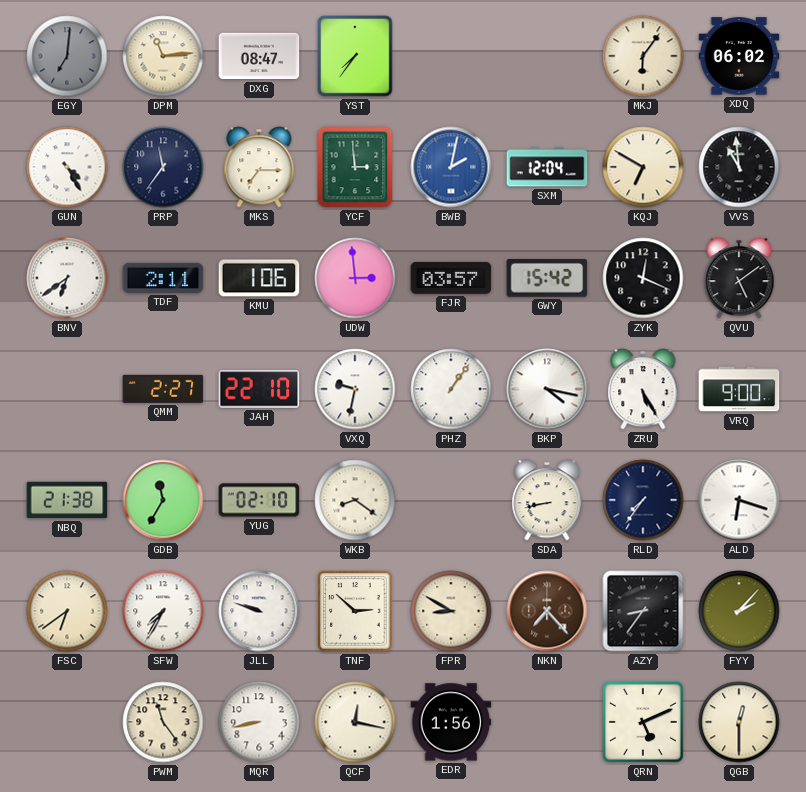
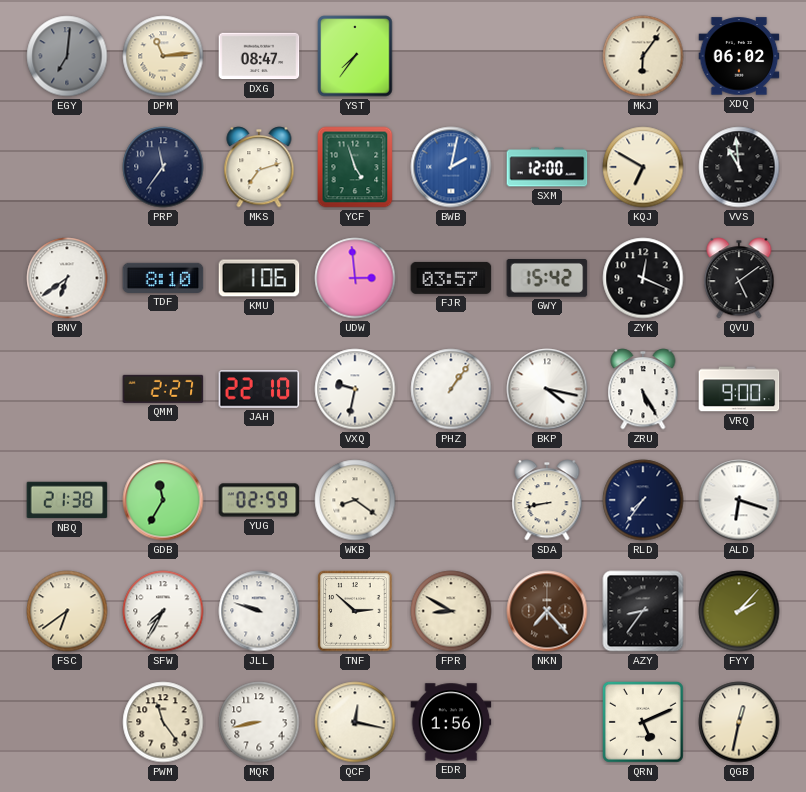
GUN: 4:25 -> none (67, 167)
MKS: 7:15 -> 7:12 (259, 167)
YCF: 2:59 -> 4:57 (355, 167)
SXM: 12:04 -> 12:00 (547, 167)
TDF: 2:11 -> 8:10 (163, 278)
YUG: 02:10 -> 02:59 (259, 500)
QGB: 12:30 -> 12:32 (739, 722)
